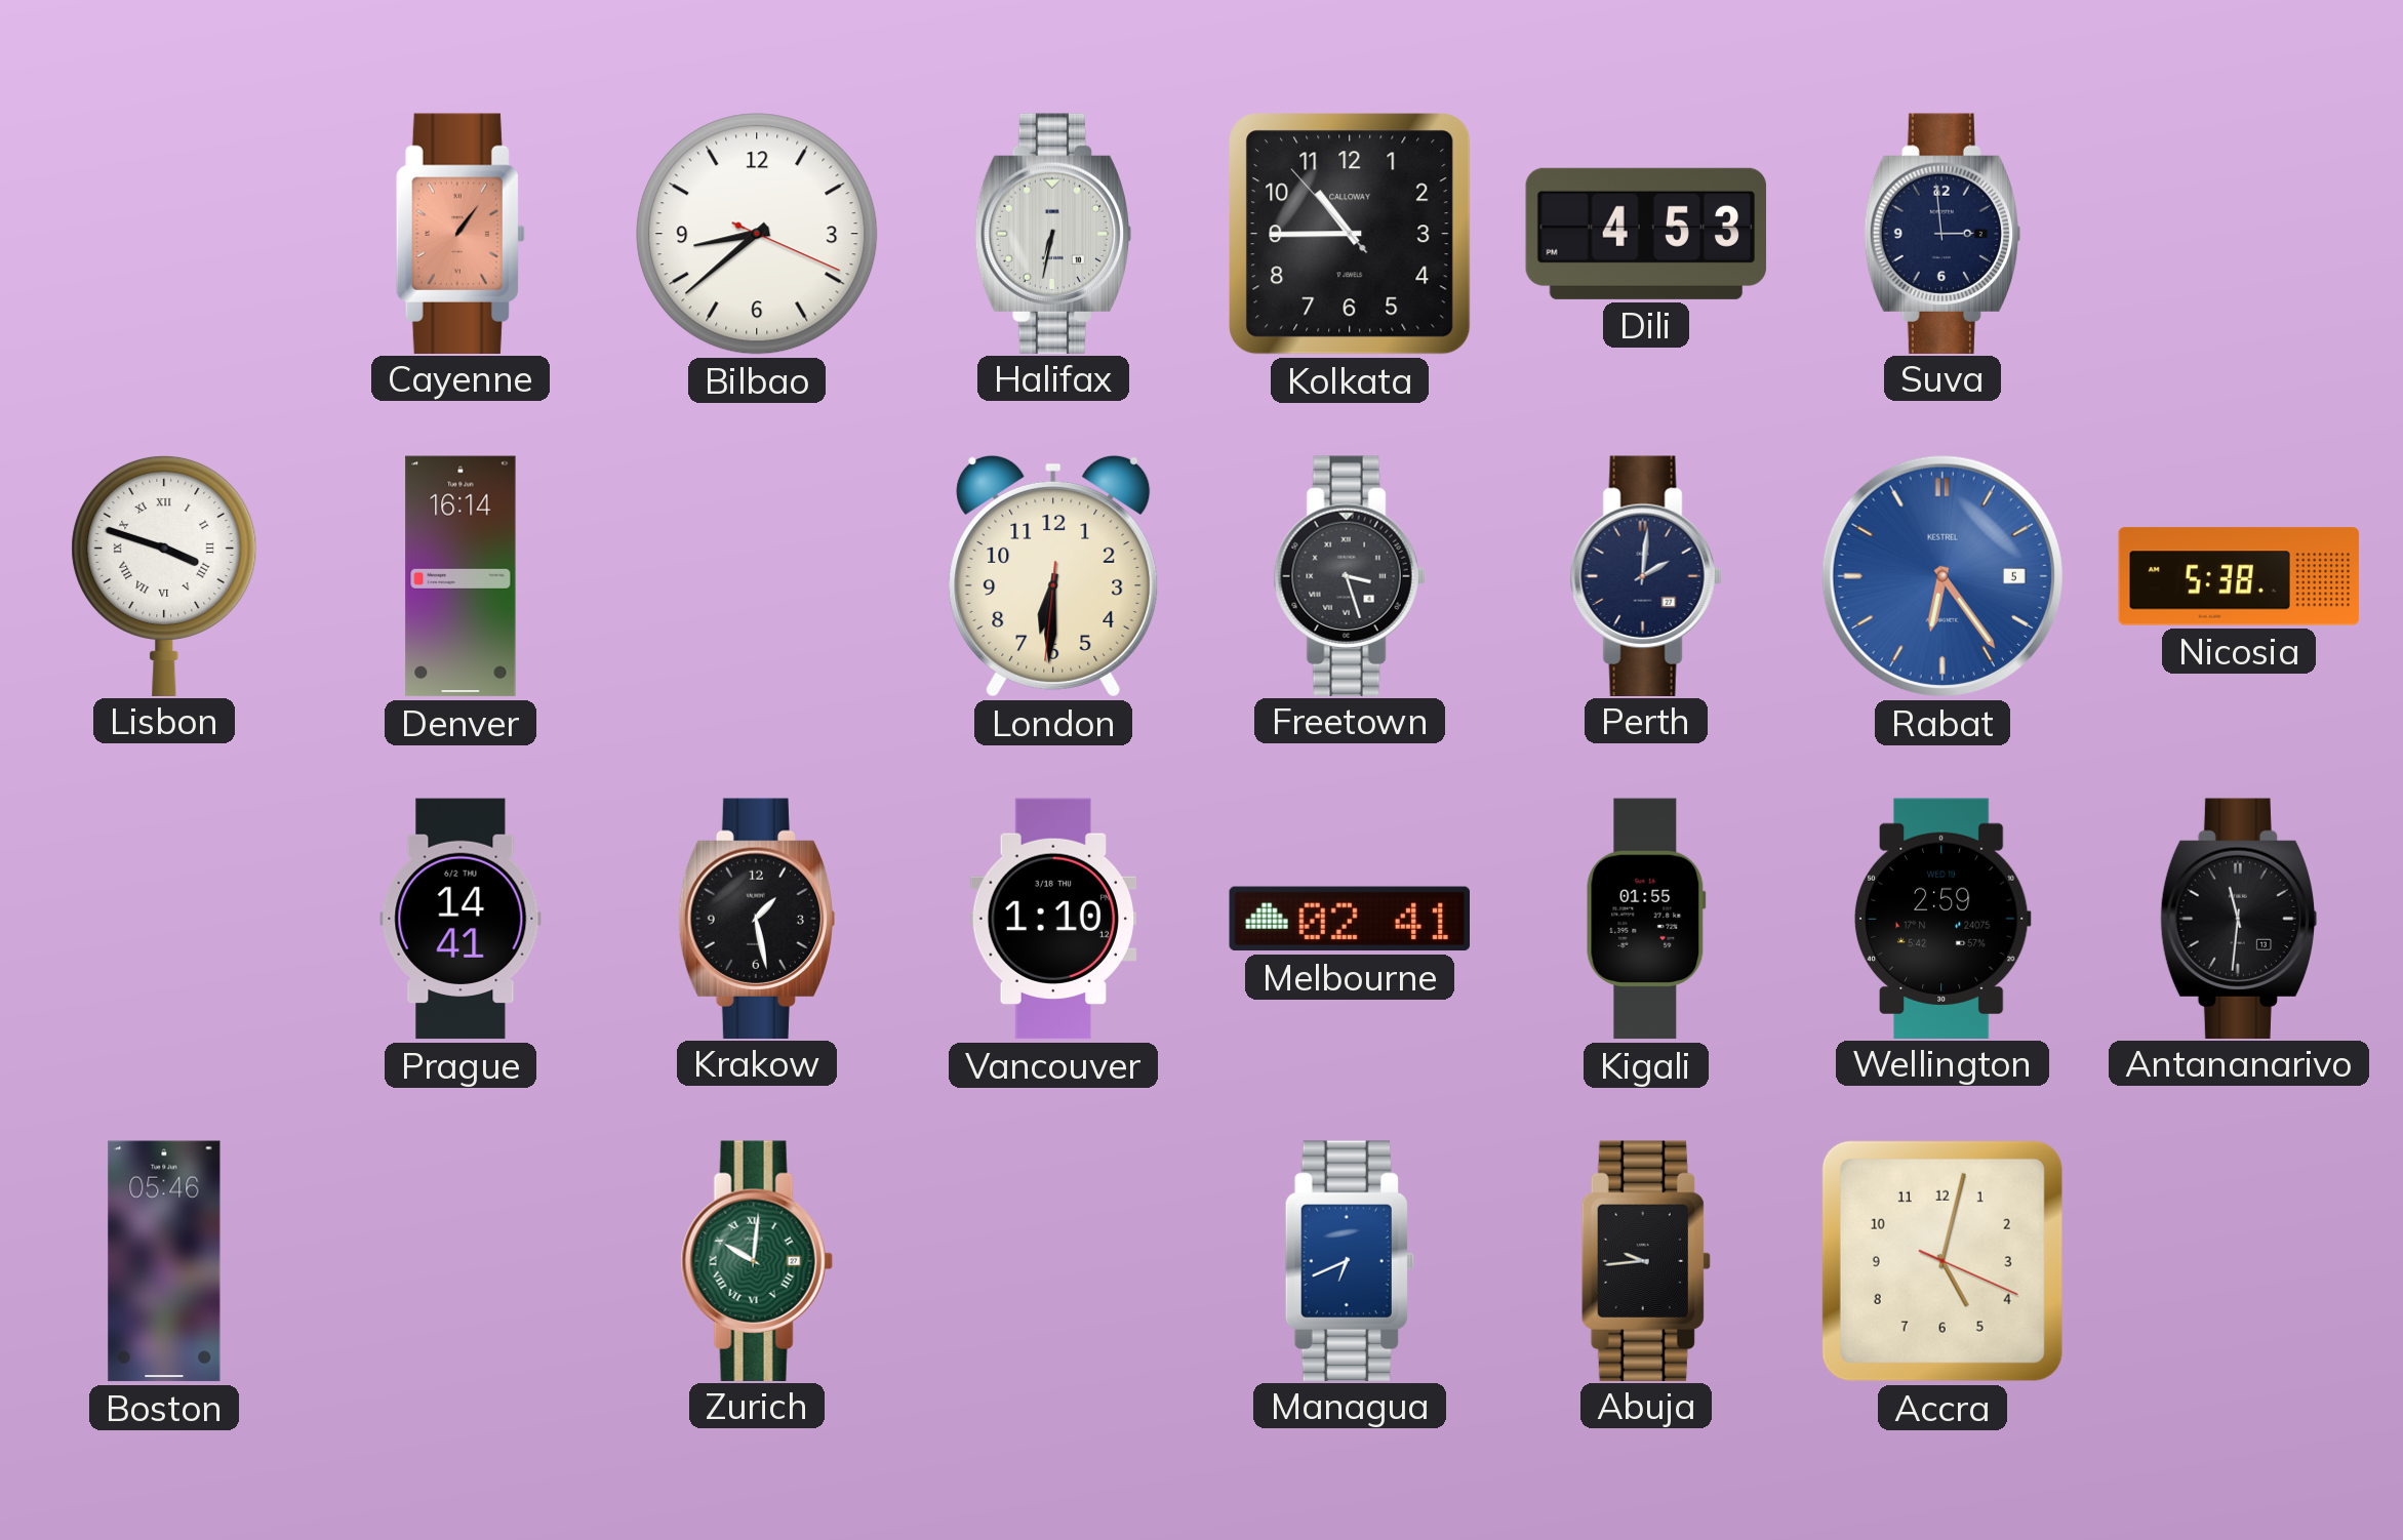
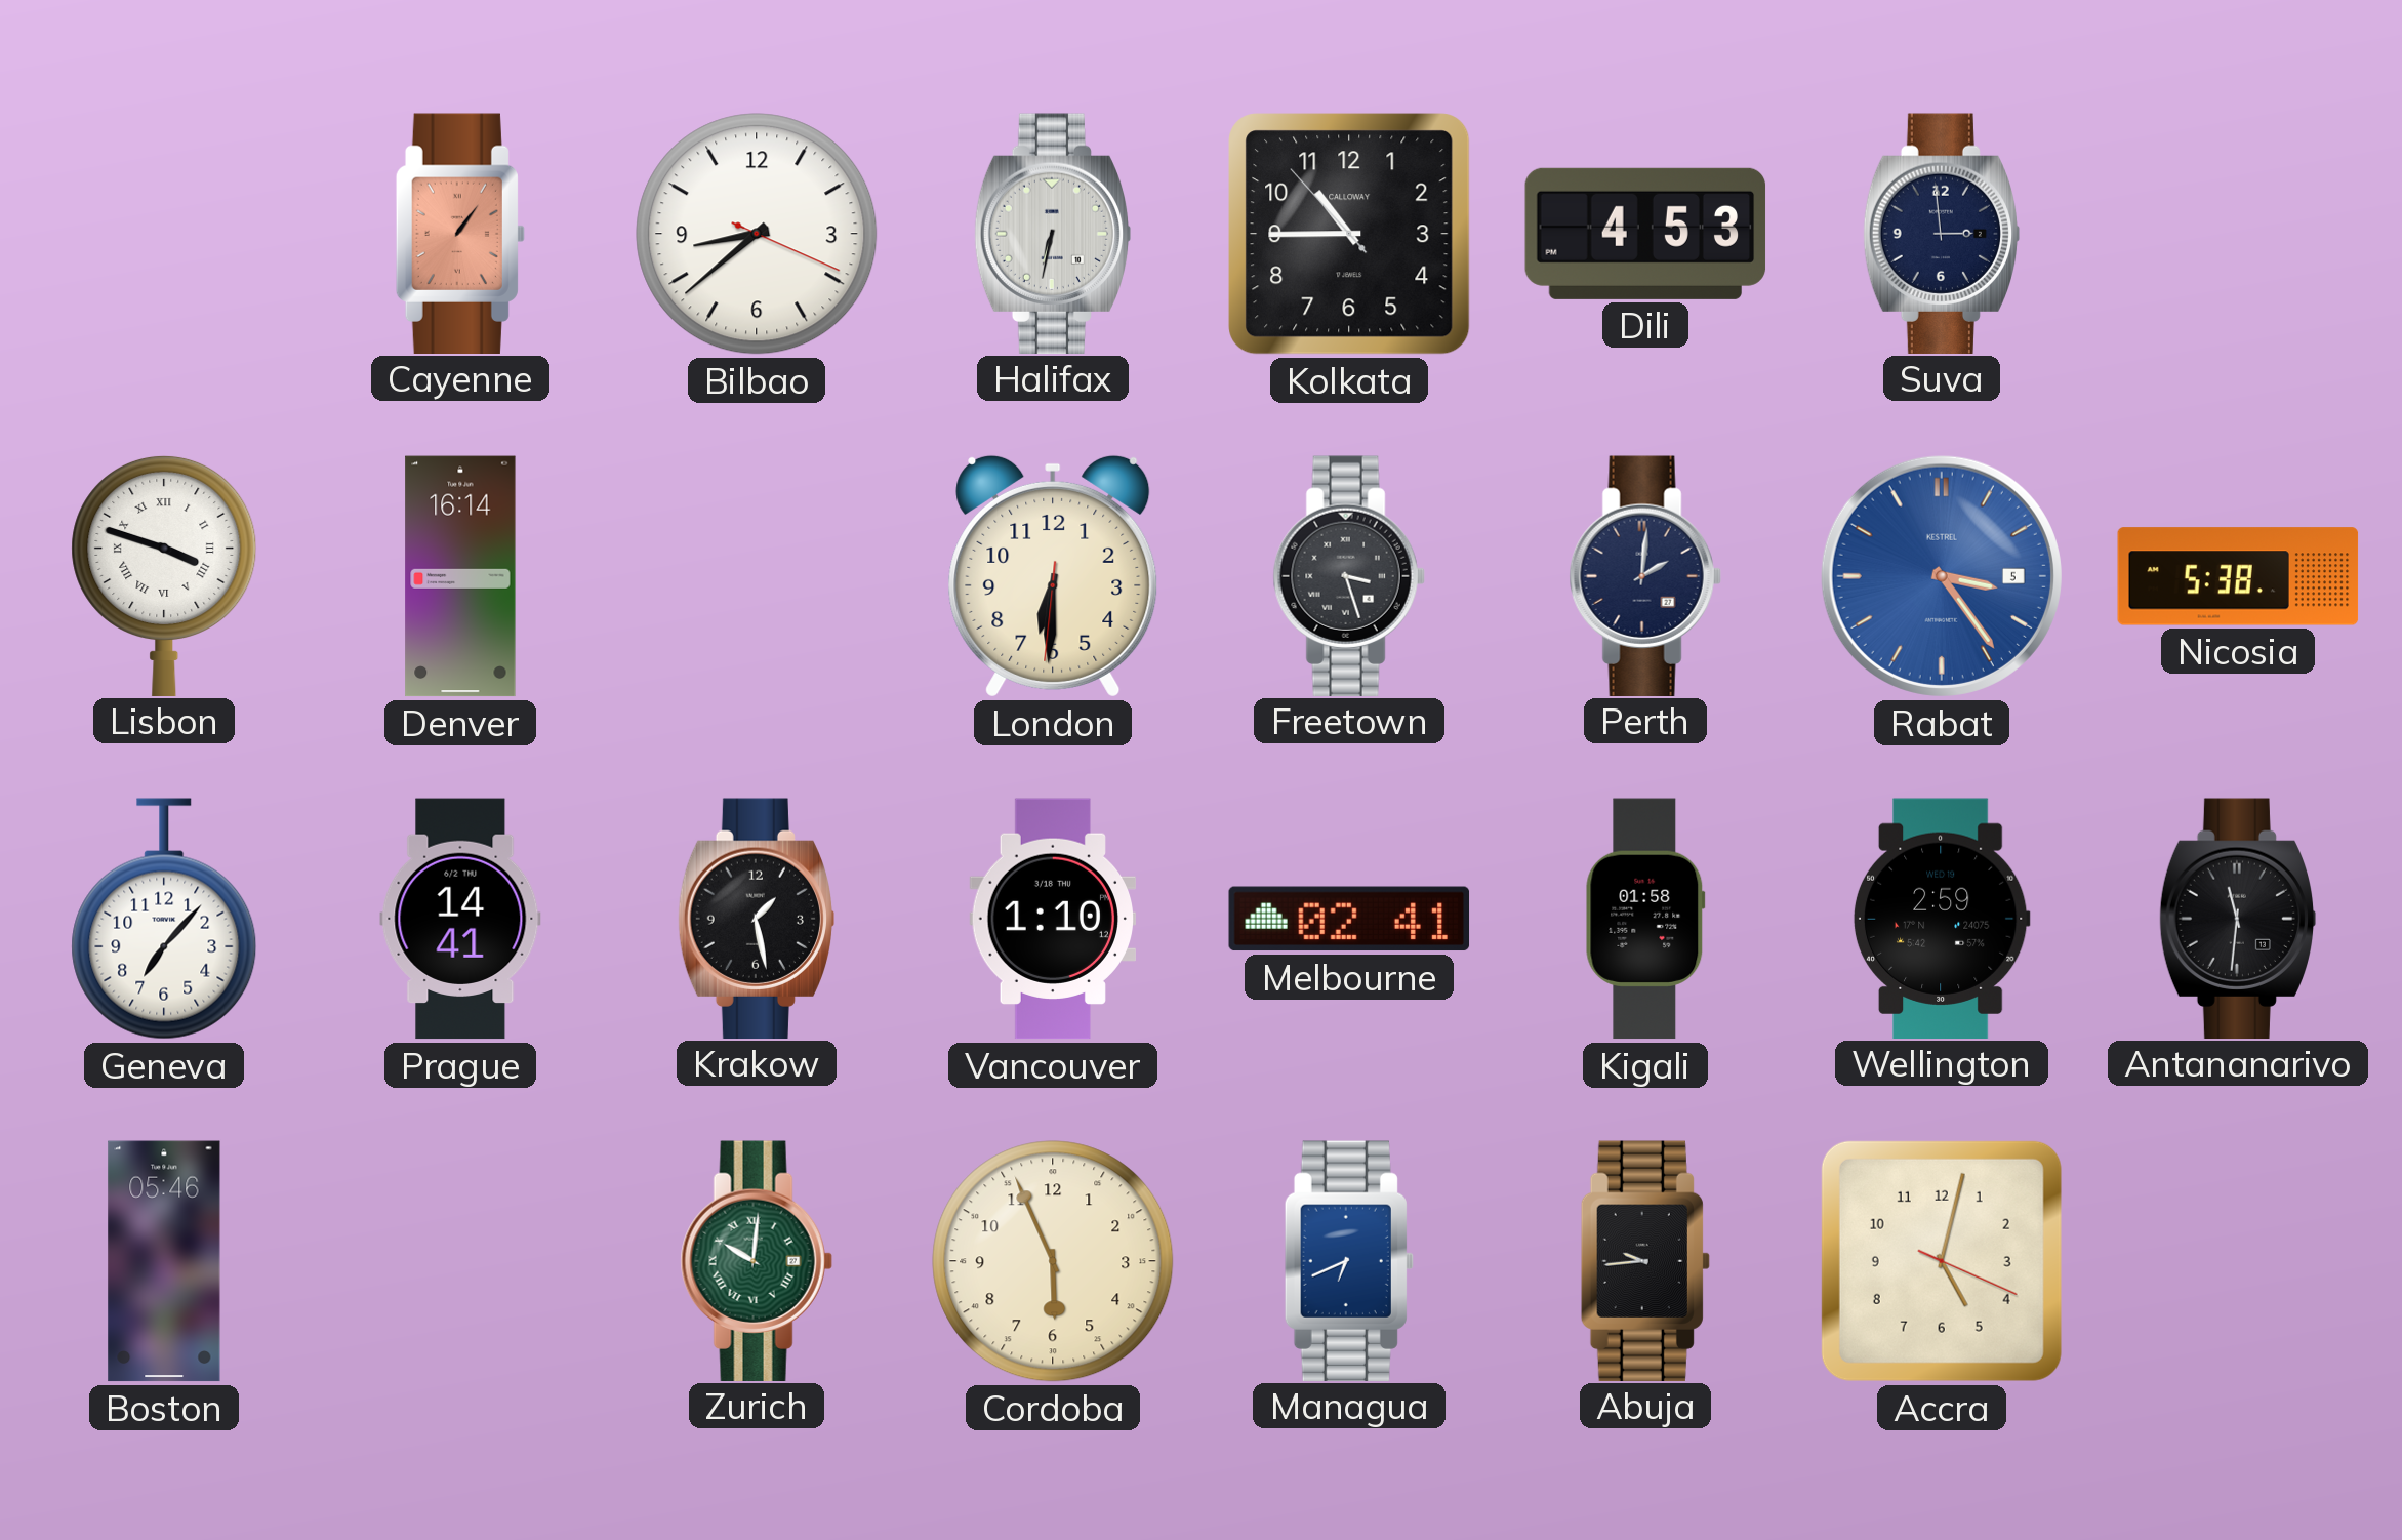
Rabat: 6:24 -> 3:24 (1942, 576)
Geneva: none -> 7:07 (164, 919)
Kigali: 01:55 -> 01:58 (1645, 919)
Cordoba: none -> 5:56 (1053, 1261)
